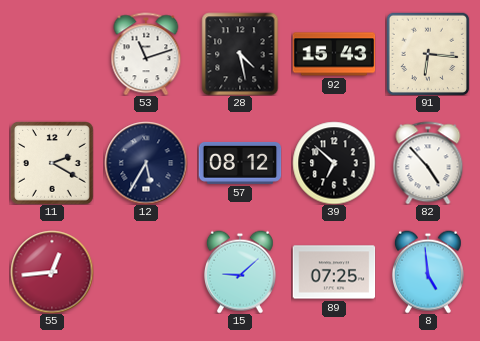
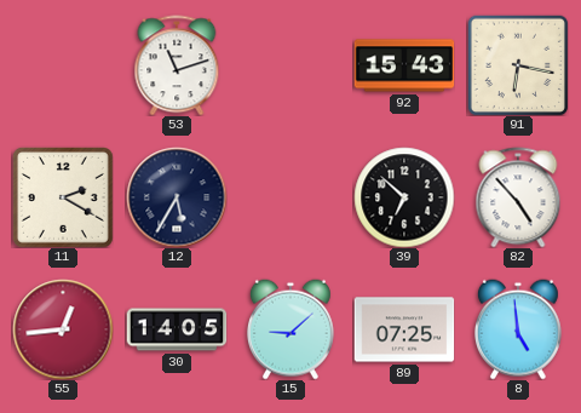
28: 4:28 -> none (240, 54)
91: 6:16 -> 6:17 (518, 65)
57: 08:12 -> none (240, 163)
30: none -> 14:05 (177, 329)
